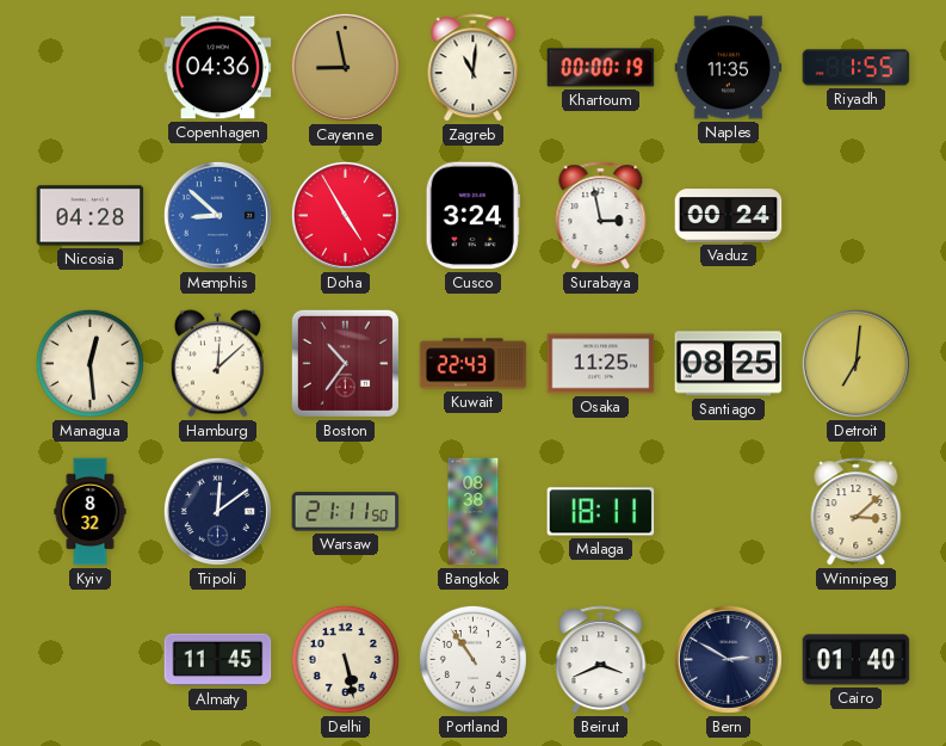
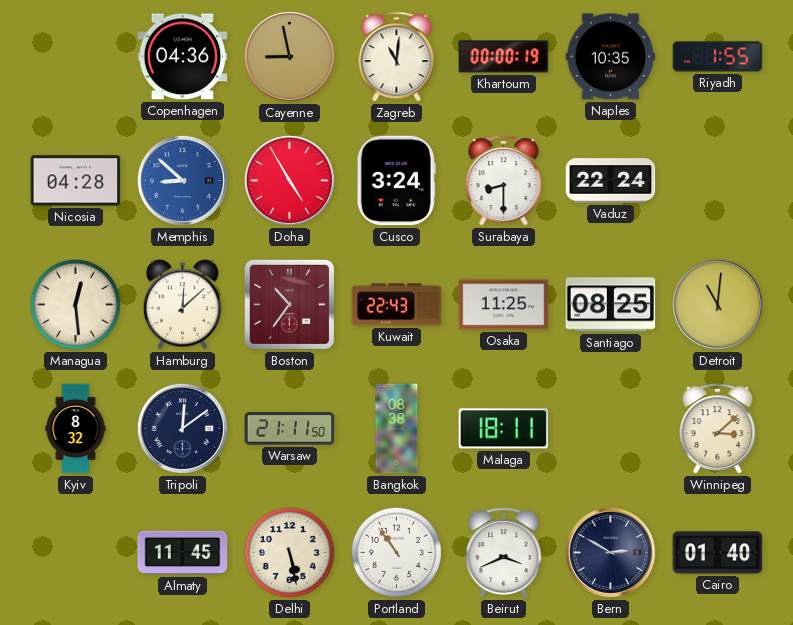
Naples: 11:35 -> 10:35 (611, 57)
Surabaya: 2:58 -> 8:30 (504, 181)
Vaduz: 00:24 -> 22:24 (611, 181)
Detroit: 7:01 -> 11:01 (717, 304)
